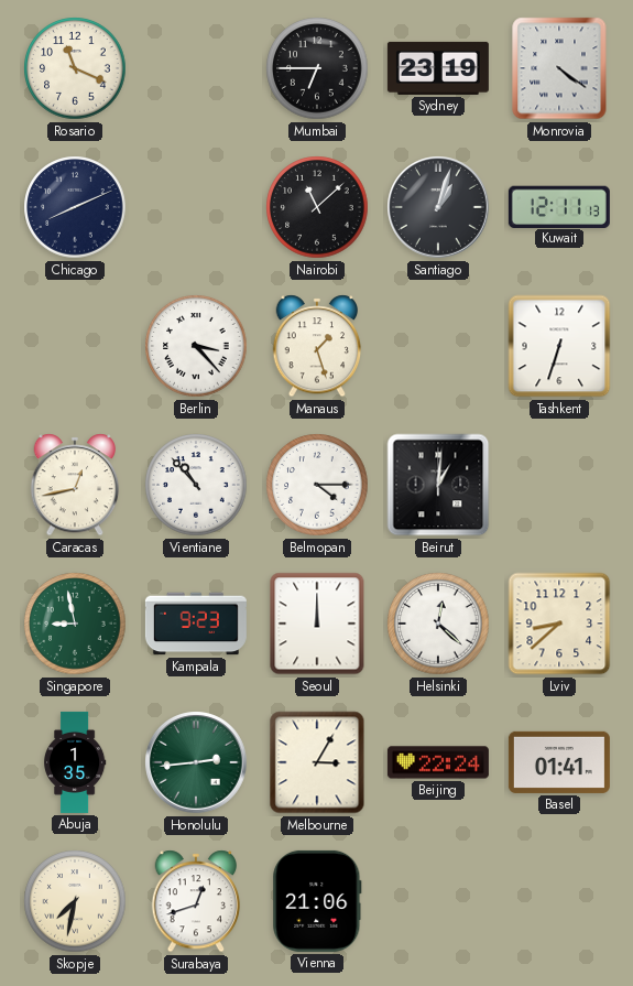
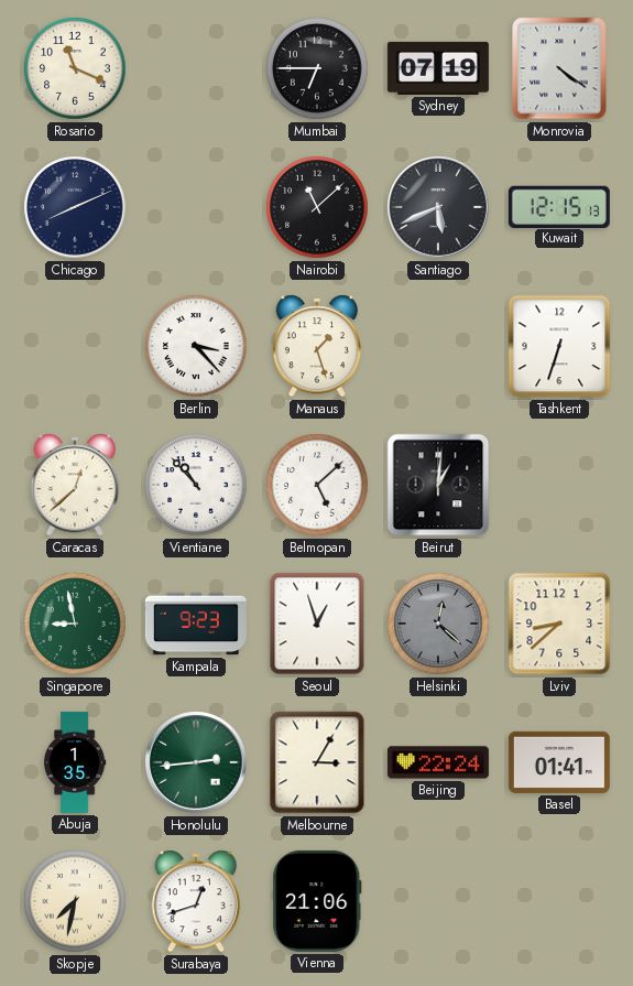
Sydney: 23:19 -> 07:19 (438, 68)
Santiago: 1:03 -> 5:41 (438, 207)
Kuwait: 12:11 -> 12:15 (559, 206)
Caracas: 12:43 -> 12:38 (75, 485)
Belmopan: 4:15 -> 5:08 (317, 485)
Seoul: 12:00 -> 12:57 (317, 624)
Helsinki dial: white -> grey (438, 624)
